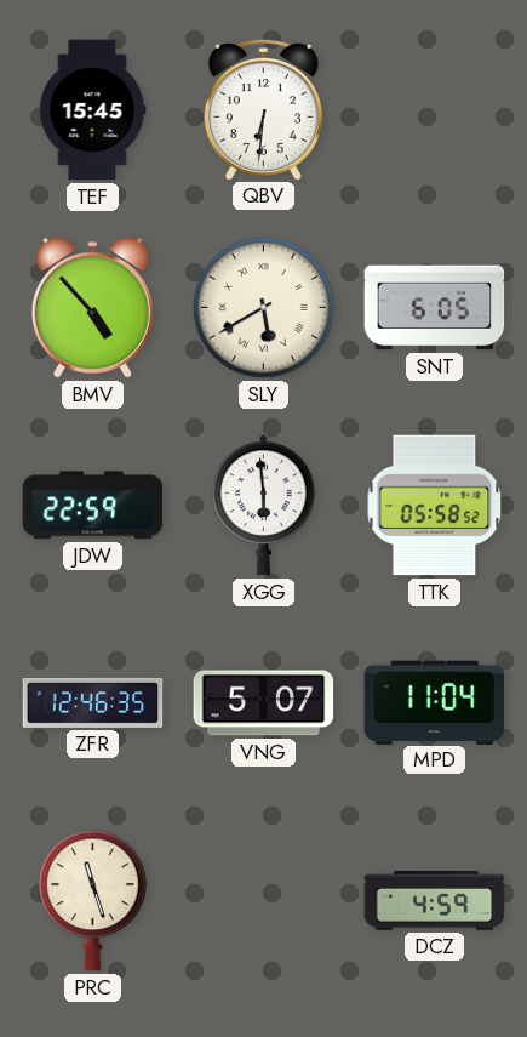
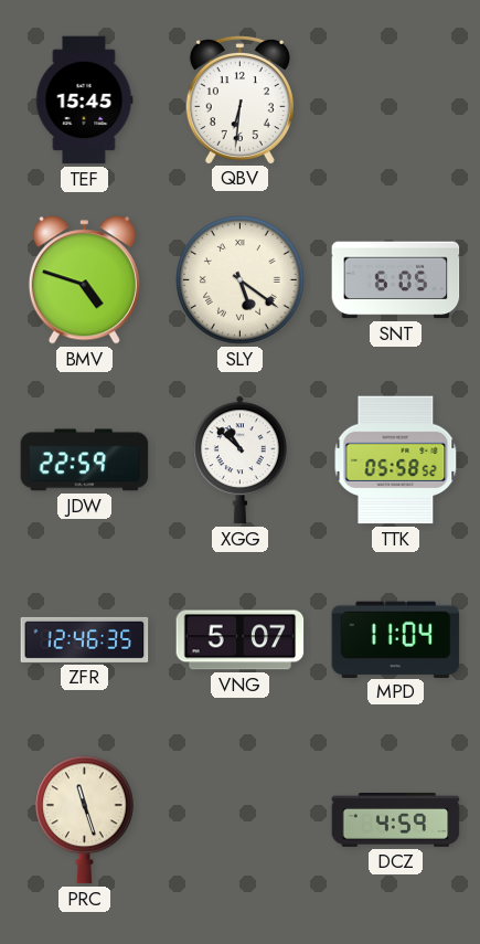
BMV: 4:53 -> 4:48 (84, 280)
SLY: 5:40 -> 5:21 (241, 280)
XGG: 5:59 -> 10:52 (239, 460)
